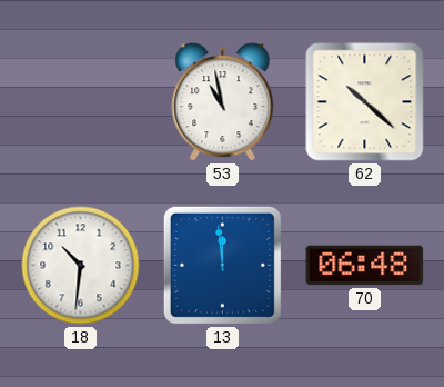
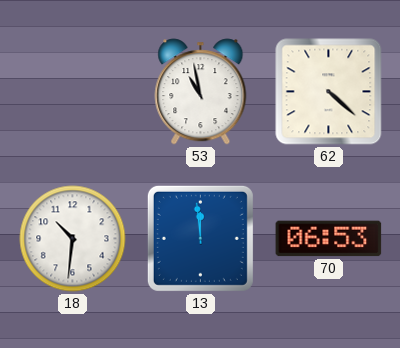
62: 10:22 -> 4:22 (329, 92)
70: 06:48 -> 06:53 (329, 239)
